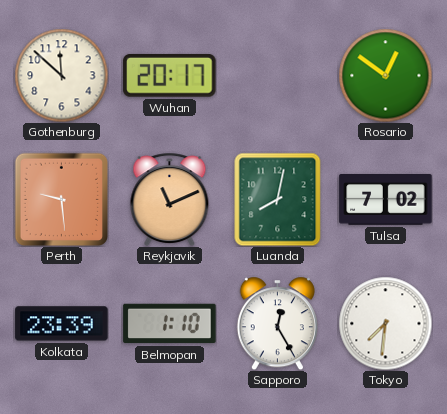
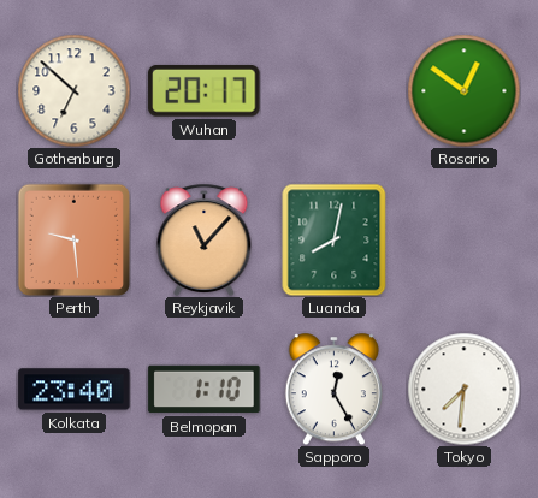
Gothenburg: 11:52 -> 6:52 (73, 90)
Reykjavik: 11:11 -> 11:07 (205, 239)
Tulsa: 7:02 -> none (386, 200)
Kolkata: 23:39 -> 23:40 (75, 390)
